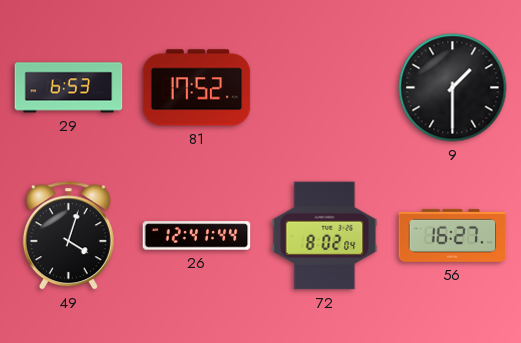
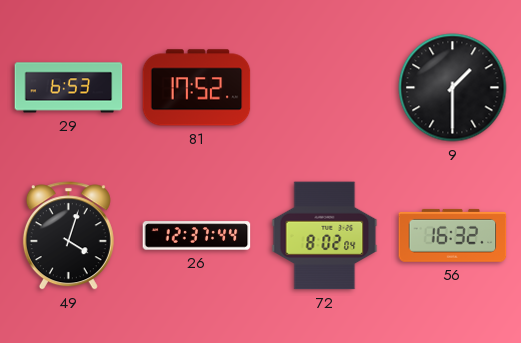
26: 12:41 -> 12:37 (197, 236)
56: 16:27 -> 16:32 (453, 235)
